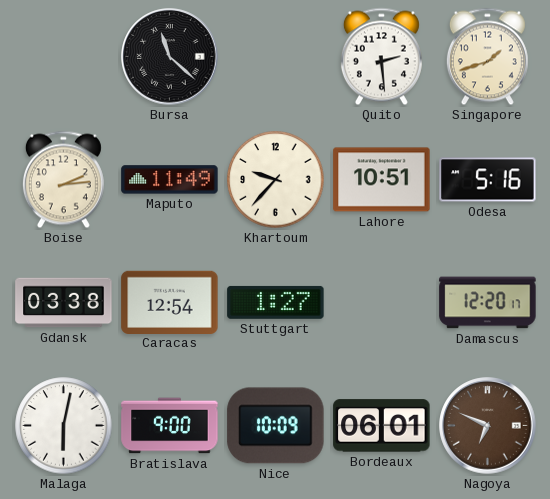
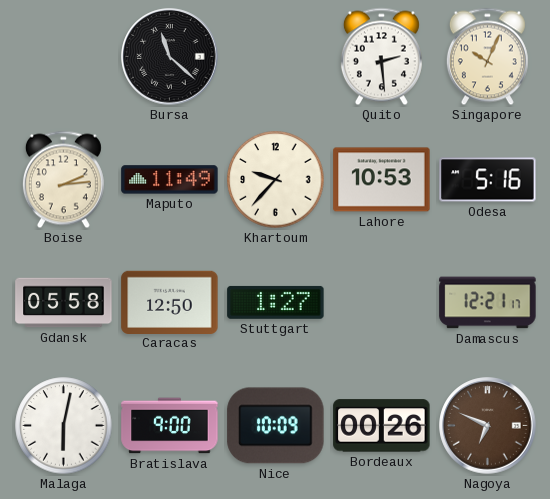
Singapore: 1:42 -> 10:04 (487, 57)
Lahore: 10:51 -> 10:53 (382, 180)
Gdansk: 03:38 -> 05:58 (64, 303)
Caracas: 12:54 -> 12:50 (170, 302)
Damascus: 12:20 -> 12:21 (488, 303)
Bordeaux: 06:01 -> 00:26 (382, 426)
